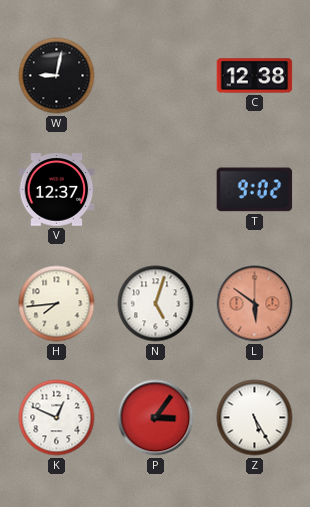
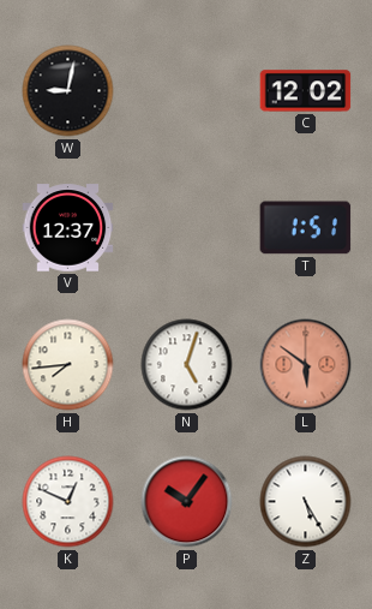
C: 12:38 -> 12:02 (306, 91)
T: 9:02 -> 1:51 (306, 228)
P: 3:06 -> 10:06 (187, 502)
